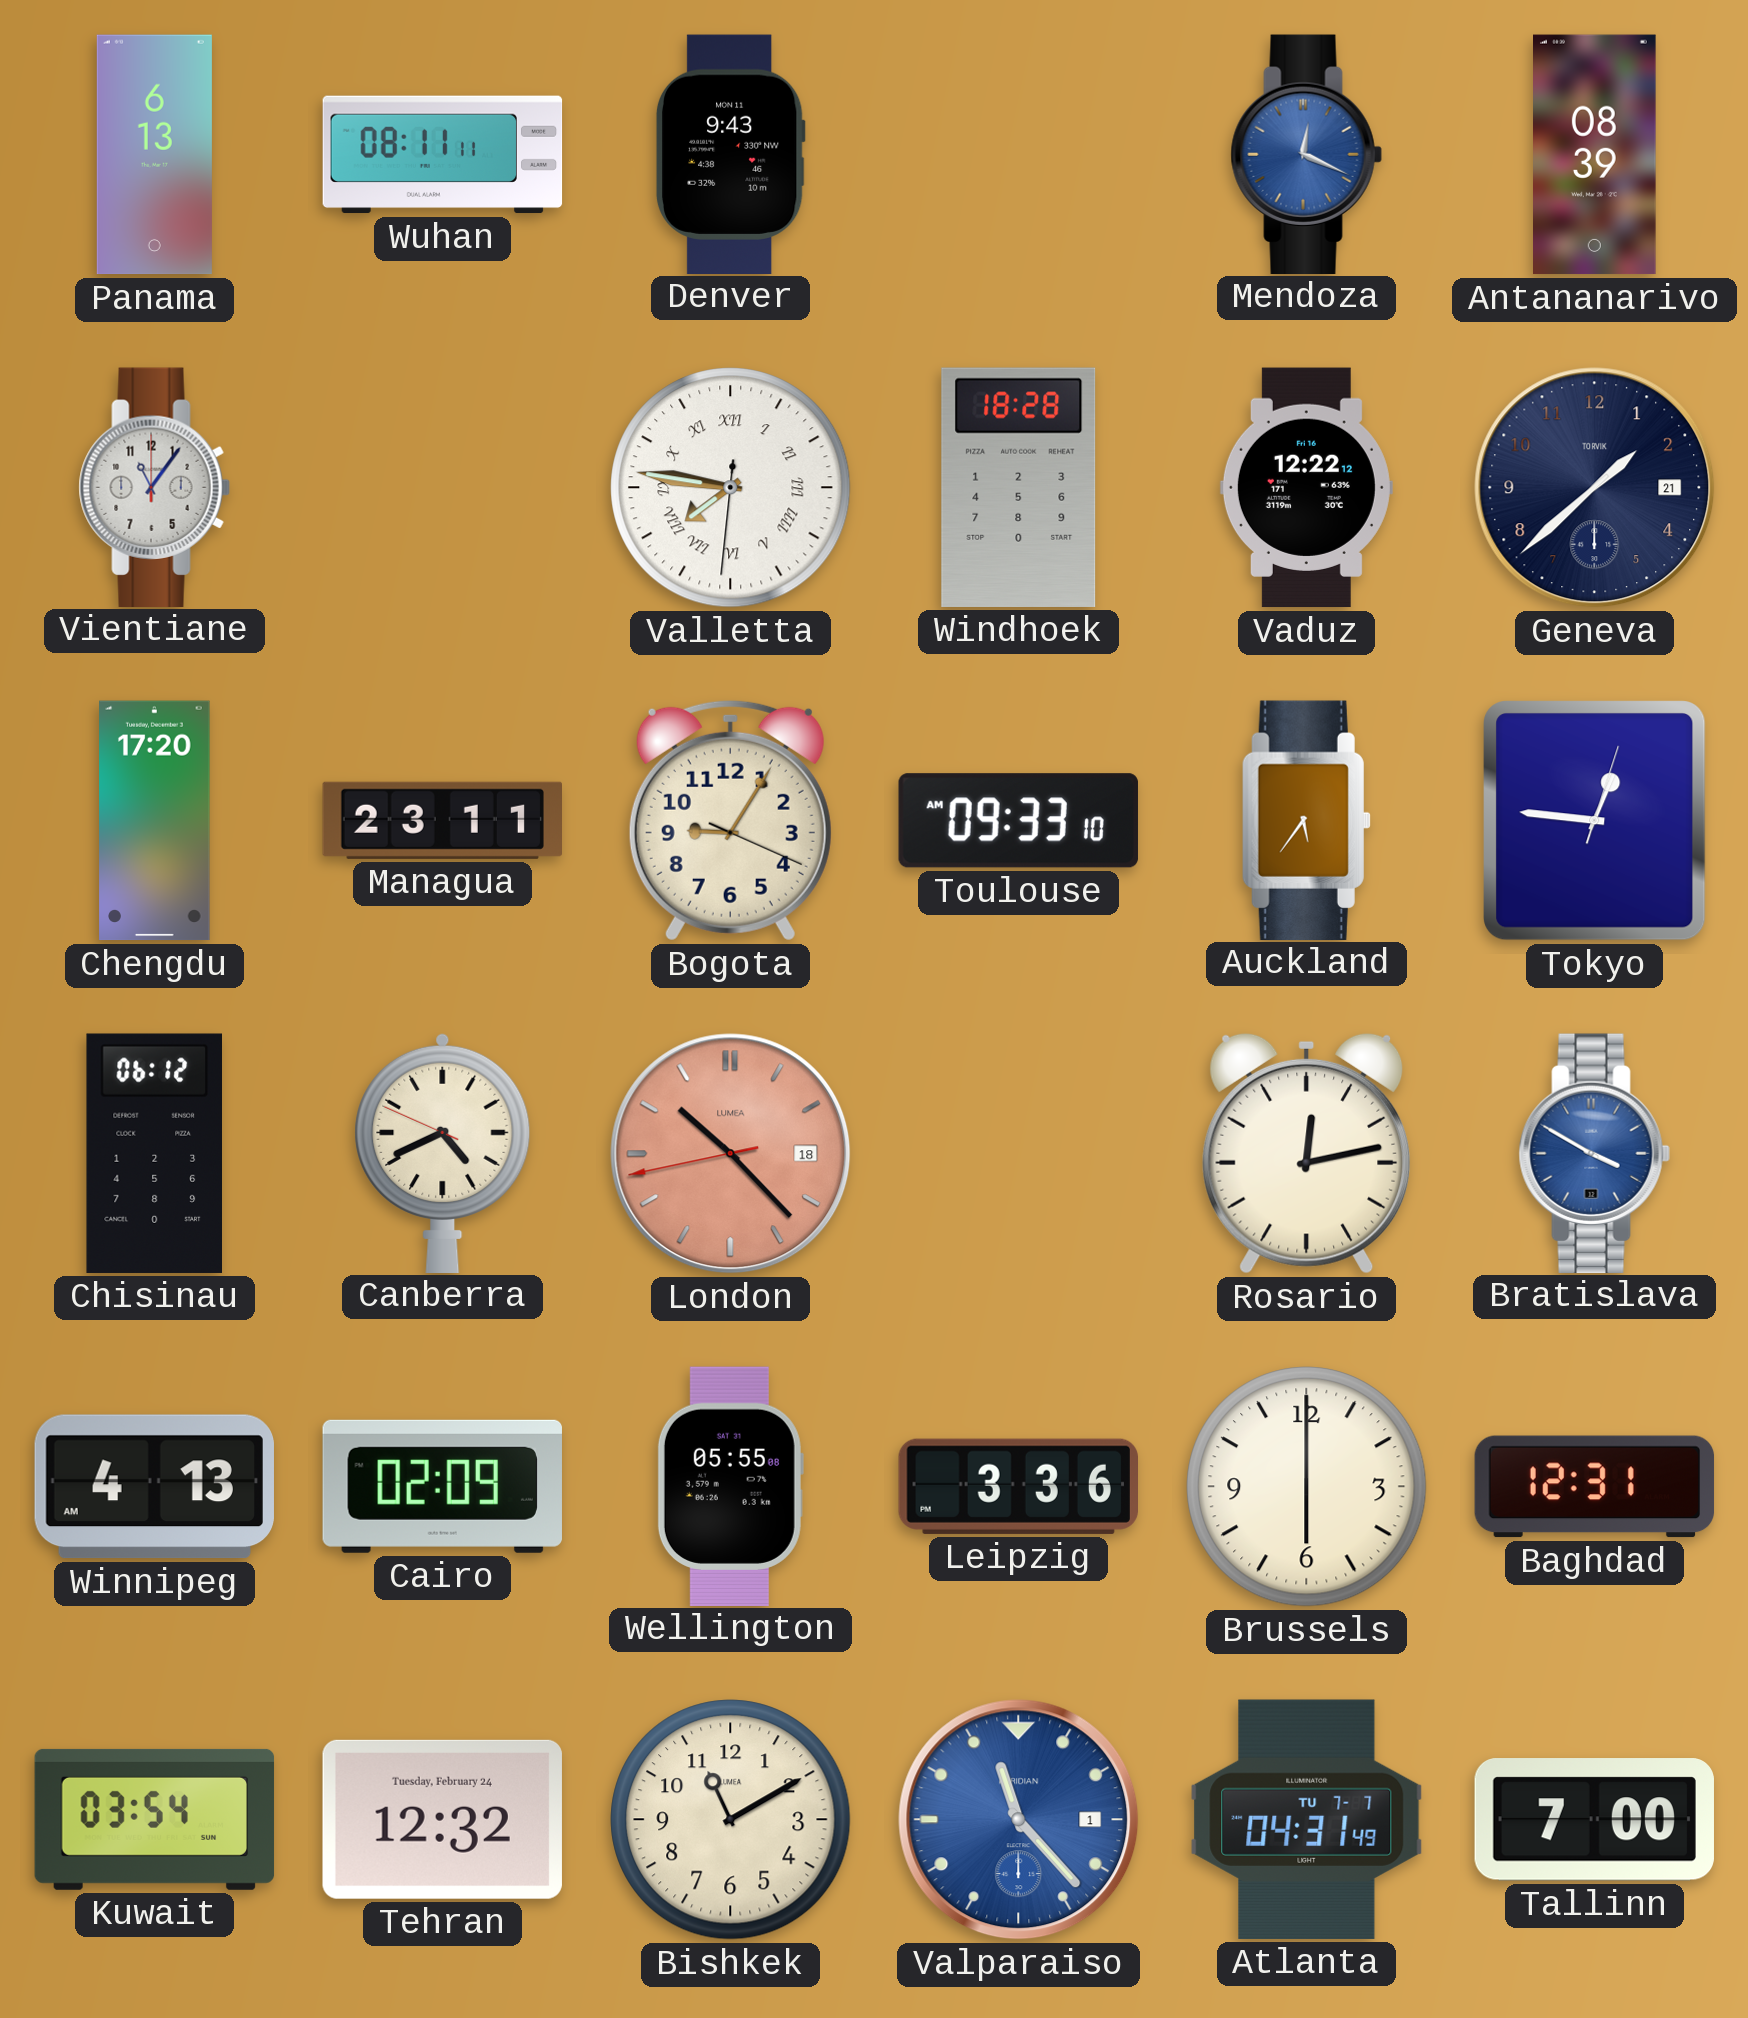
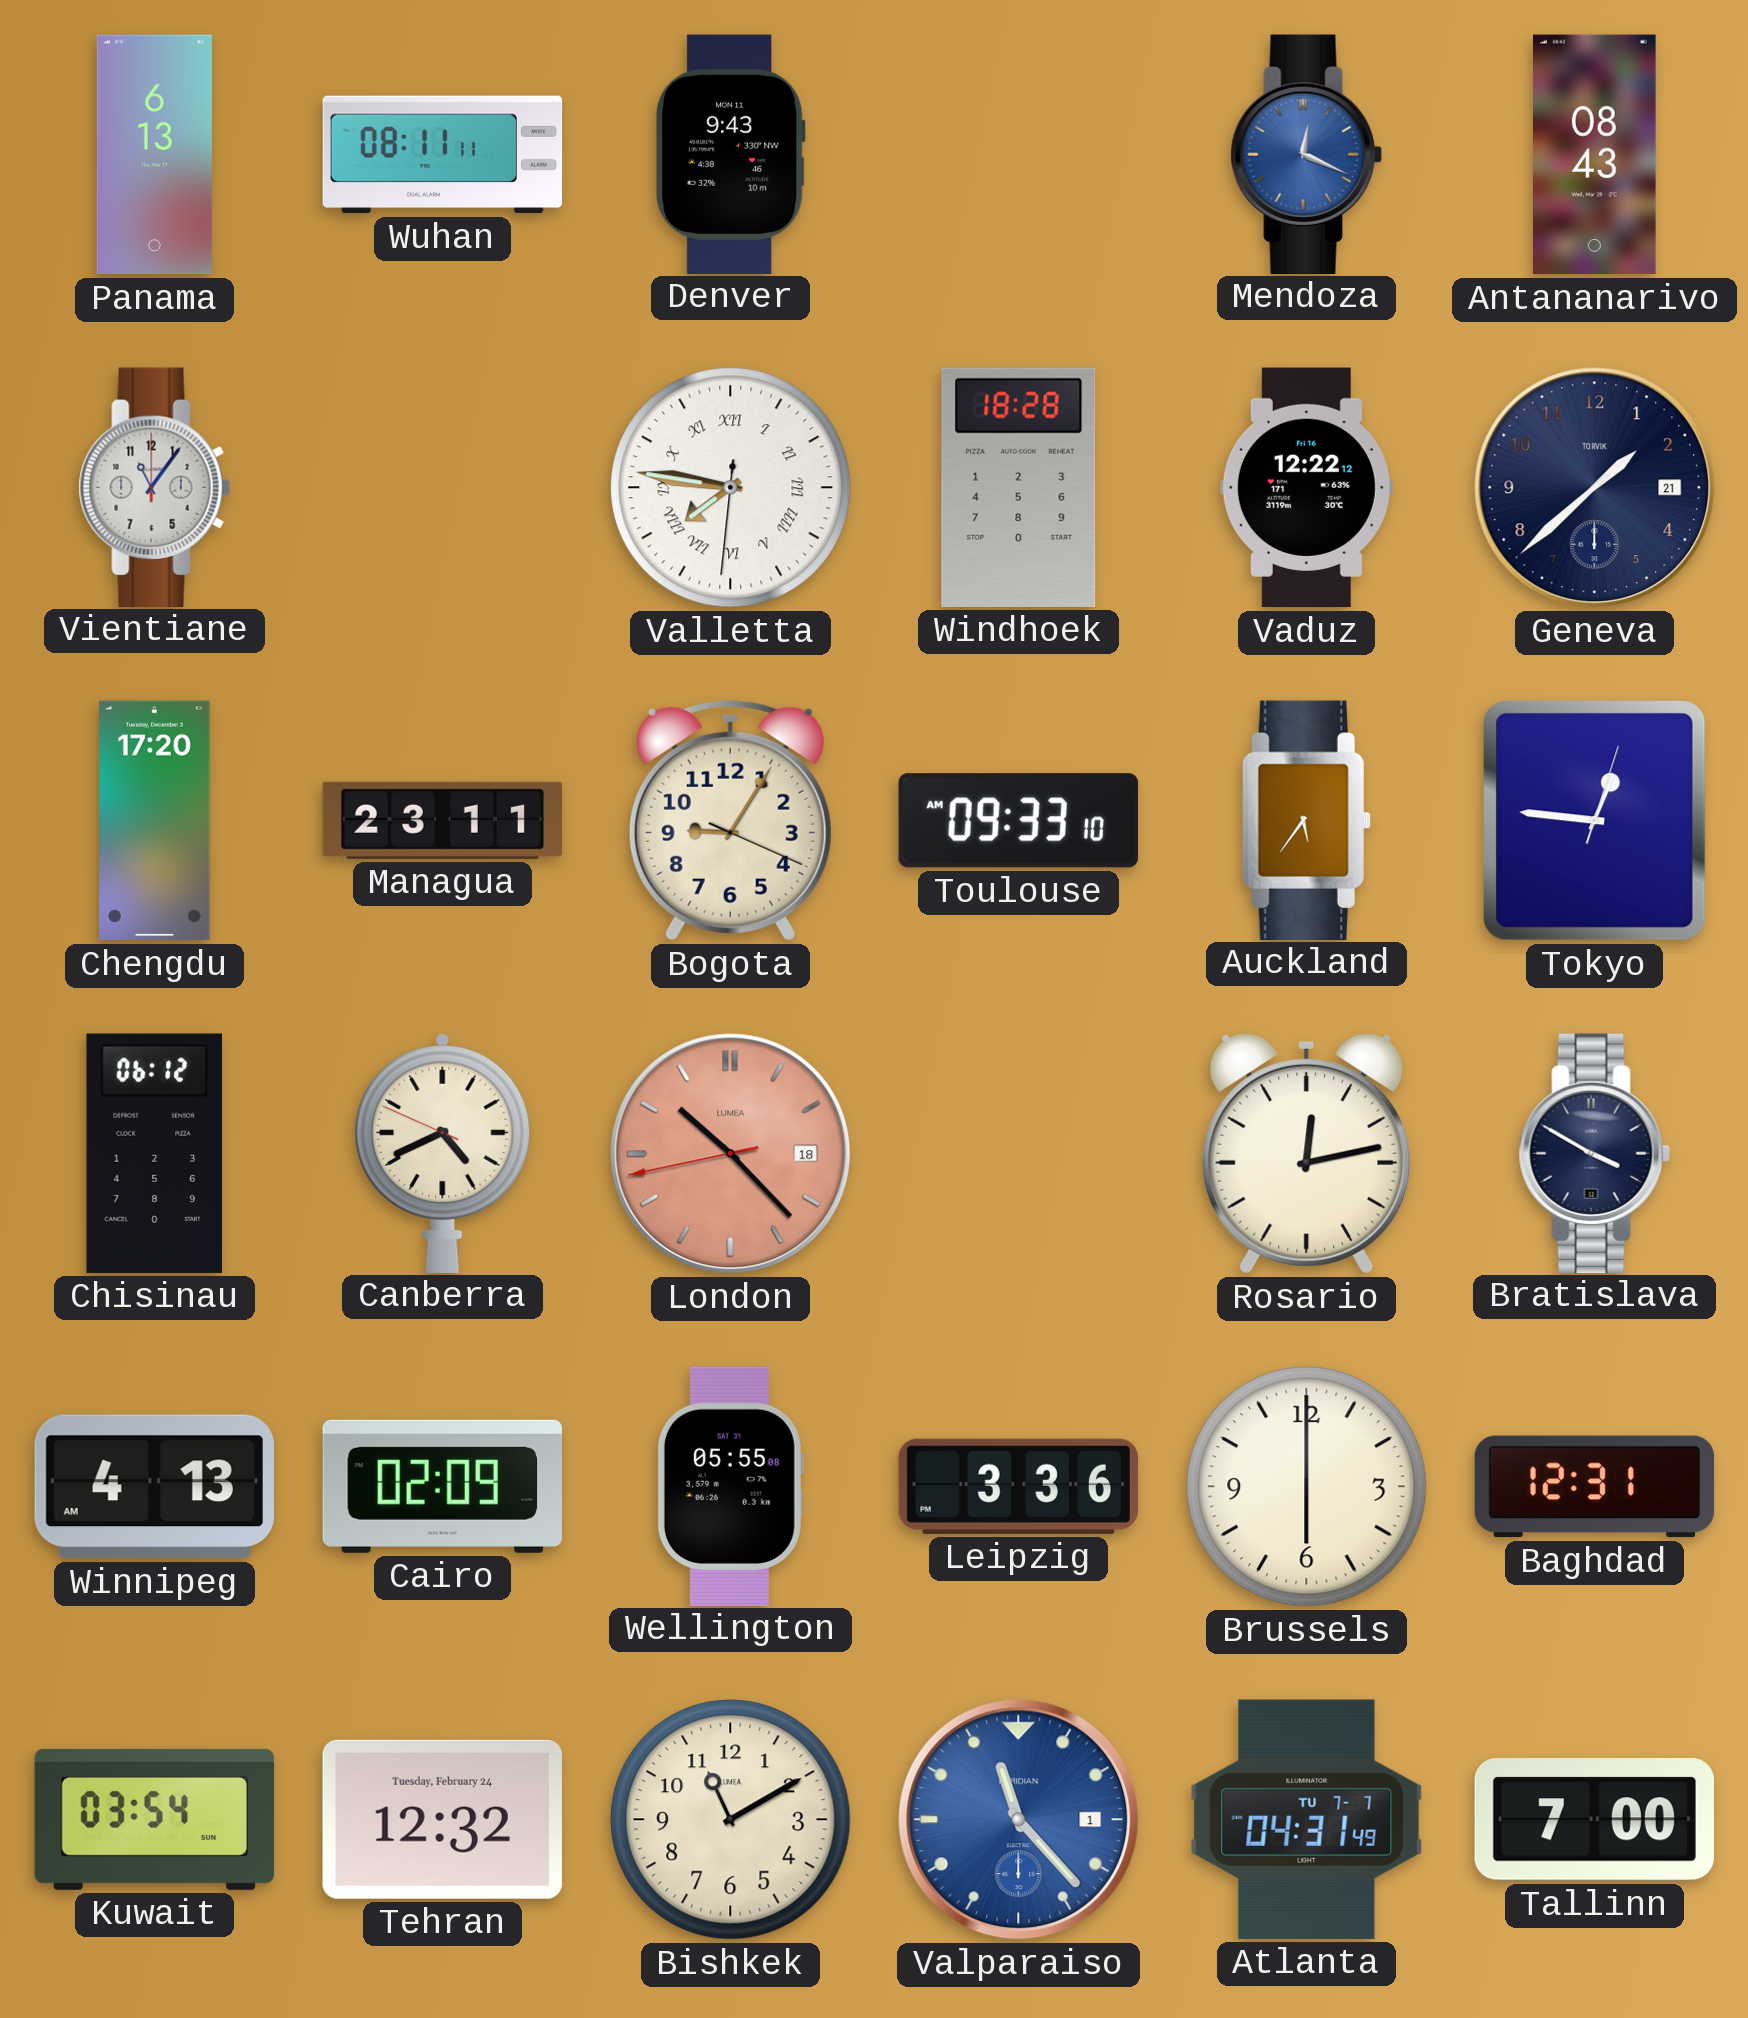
Antananarivo: 08:39 -> 08:43 (1595, 155)
Bratislava dial: blue -> navy (1594, 1153)
